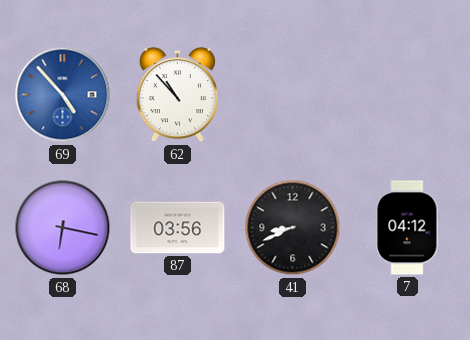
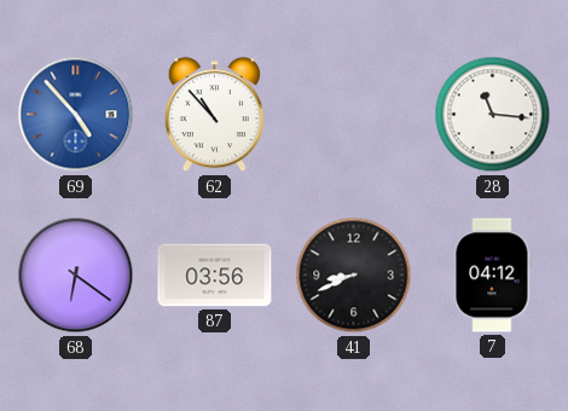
28: none -> 11:16 (493, 115)
68: 6:17 -> 6:21 (76, 276)
